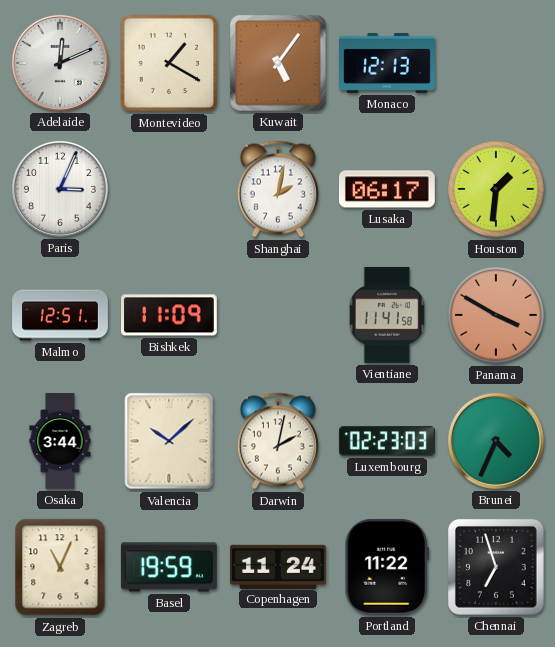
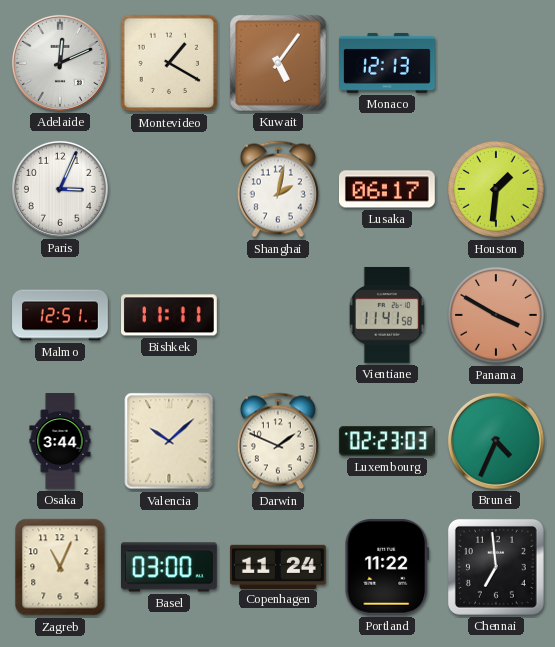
Bishkek: 11:09 -> 11:11 (170, 315)
Darwin: 2:02 -> 1:49 (278, 441)
Basel: 19:59 -> 03:00 (169, 567)
Chennai: 6:57 -> 6:59 (496, 567)
